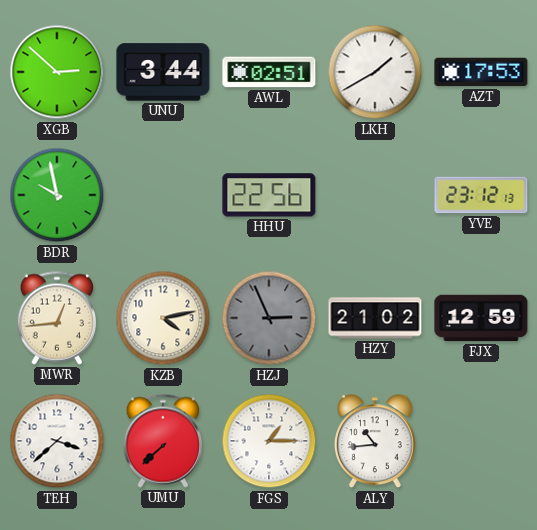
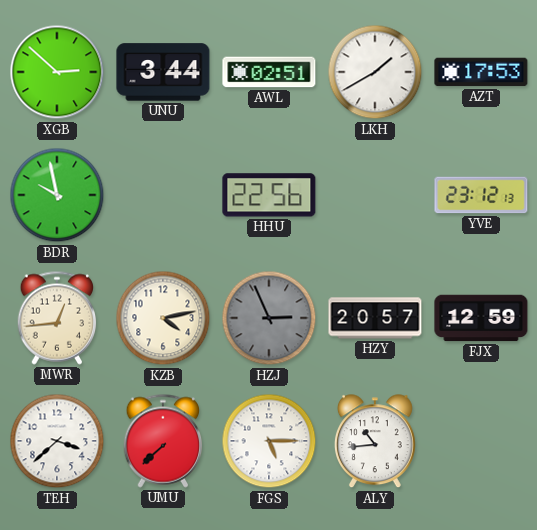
HZY: 21:02 -> 20:57 (375, 318)
FGS: 1:15 -> 5:15 (269, 441)
